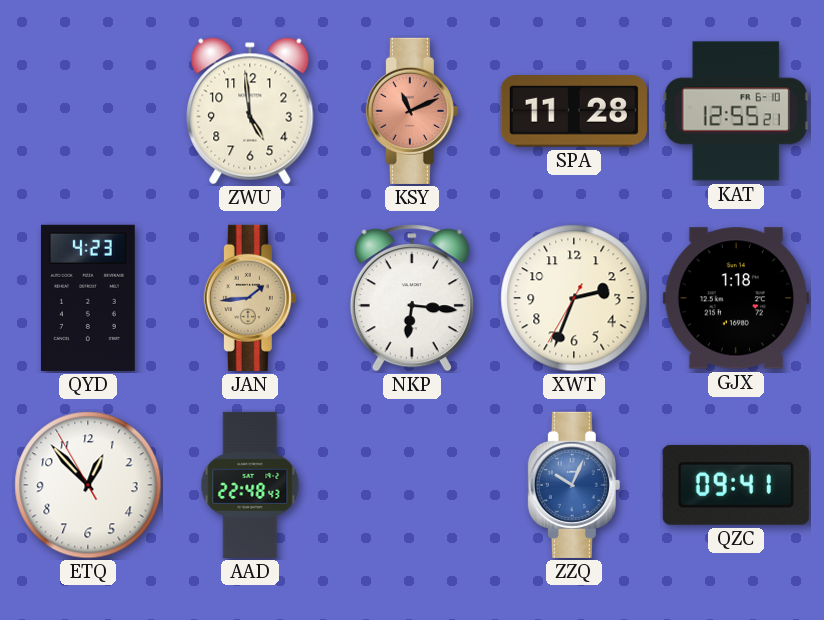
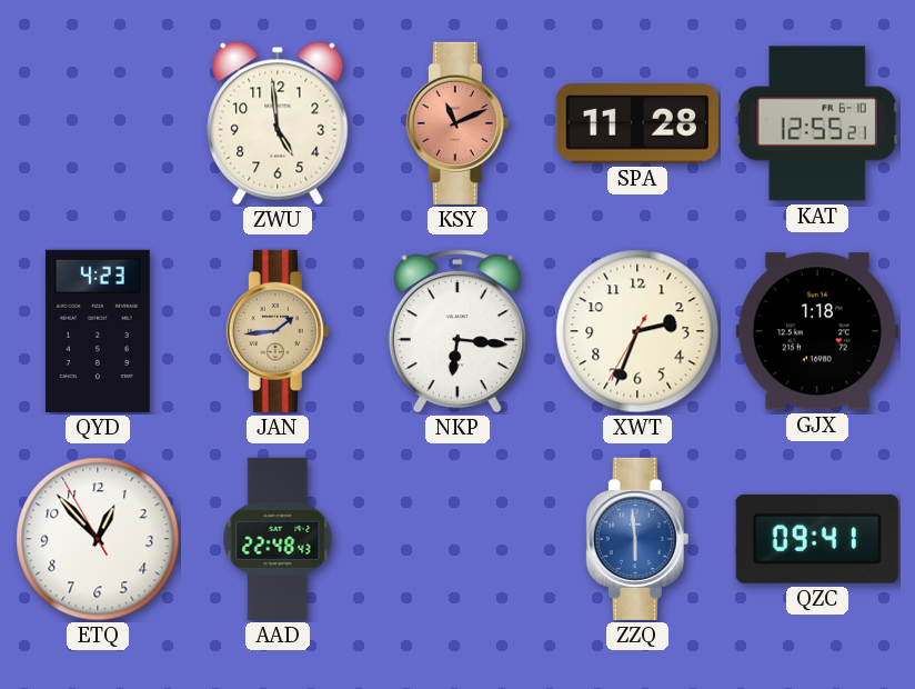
ZZQ: 10:04 -> 5:59 (637, 539)
